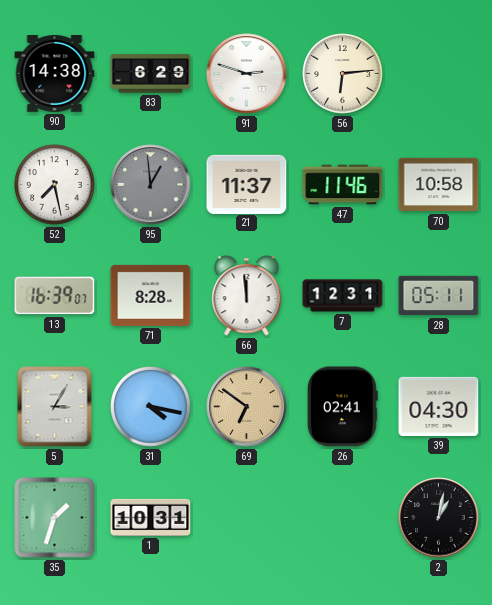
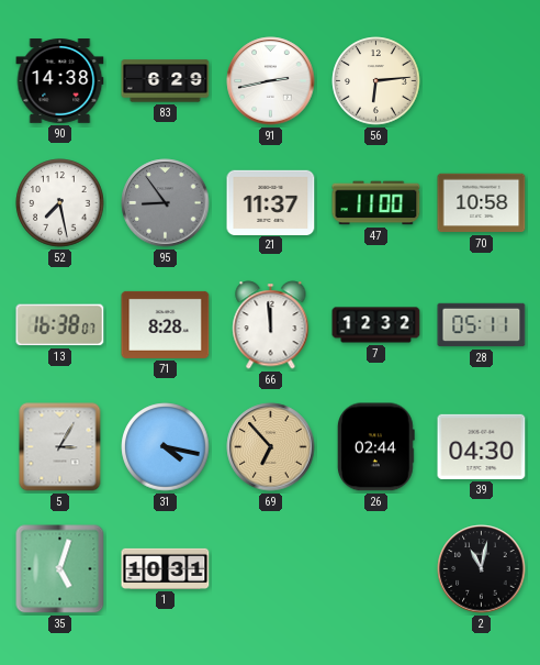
91: 2:48 -> 2:43 (271, 81)
95: 12:59 -> 8:54 (166, 203)
47: 11:46 -> 11:00 (376, 203)
13: 16:39 -> 16:38 (60, 325)
7: 12:31 -> 12:32 (376, 325)
69: 6:51 -> 6:53 (271, 447)
26: 02:41 -> 02:44 (375, 447)
35: 1:33 -> 5:03 (60, 569)
2: 1:02 -> 11:02 (482, 569)
